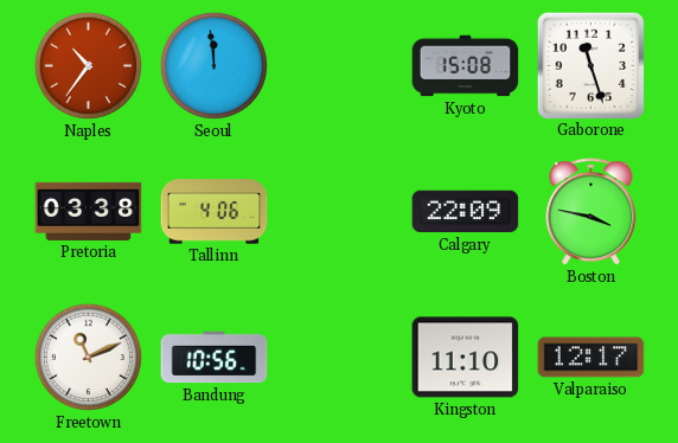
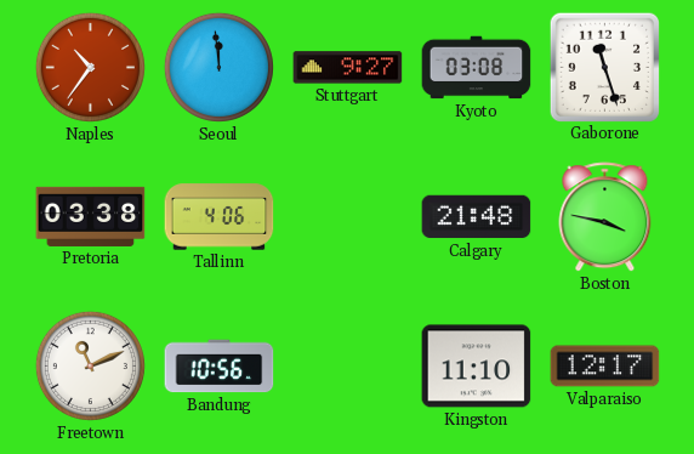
Stuttgart: none -> 9:27 (348, 68)
Kyoto: 15:08 -> 03:08 (477, 68)
Calgary: 22:09 -> 21:48 (477, 217)
